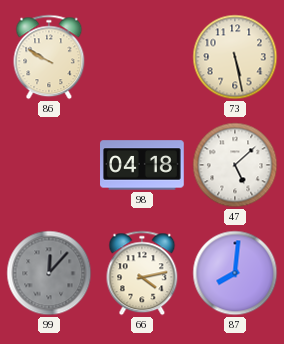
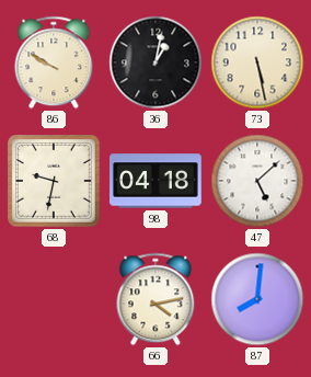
36: none -> 1:02 (155, 62)
68: none -> 9:32 (55, 182)
99: 12:07 -> none (49, 273)
